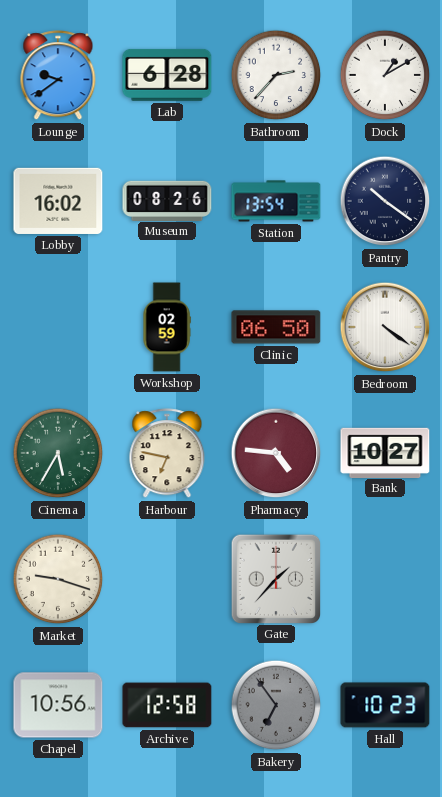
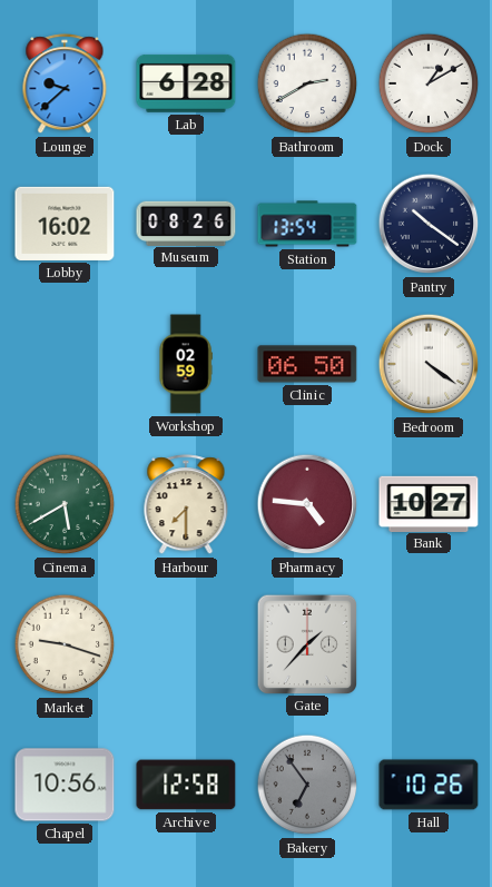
Lounge: 9:39 -> 9:38 (65, 85)
Bathroom: 2:37 -> 2:40 (307, 83)
Cinema: 5:35 -> 5:40 (65, 504)
Harbour: 6:47 -> 7:30 (186, 505)
Hall: 10:23 -> 10:26 (429, 785)
